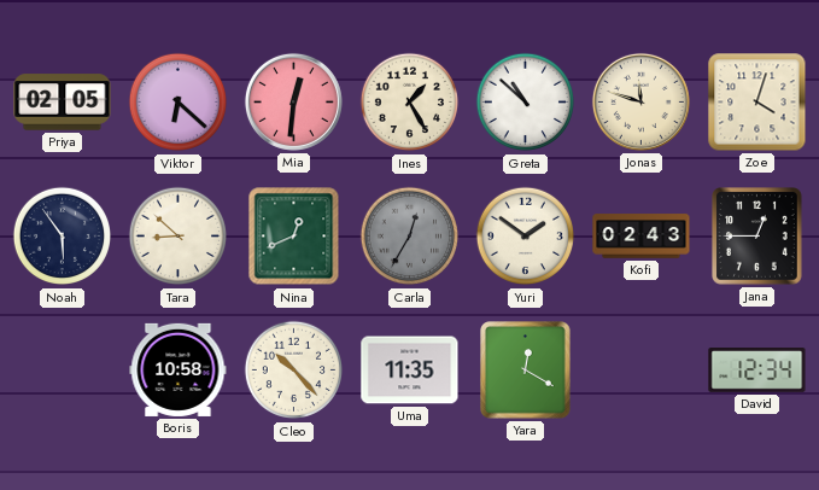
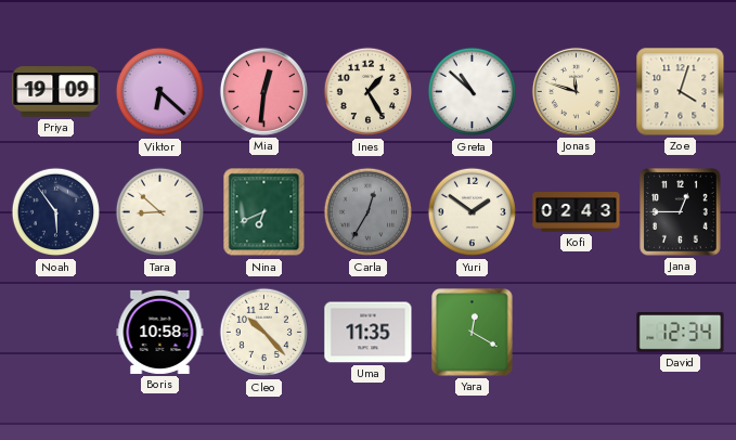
Priya: 02:05 -> 19:09 (56, 92)
Nina: 12:41 -> 6:41 (264, 212)
